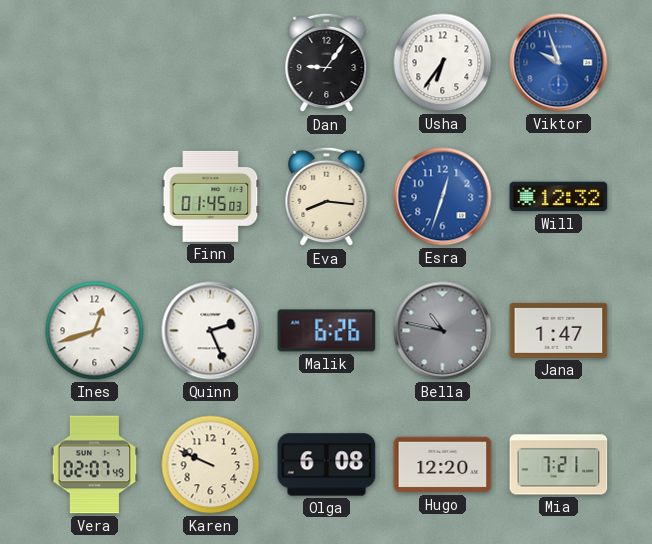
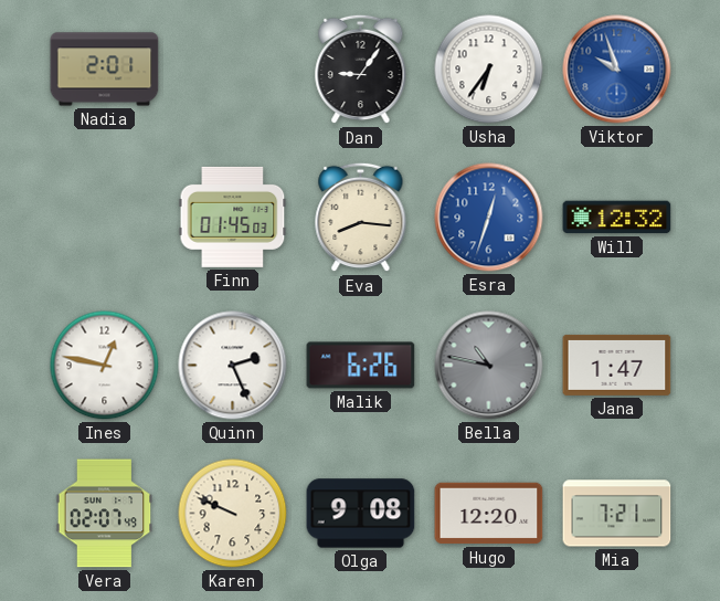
Nadia: none -> 2:01 (105, 70)
Ines: 12:42 -> 12:47 (105, 366)
Olga: 6:08 -> 9:08 (361, 514)
